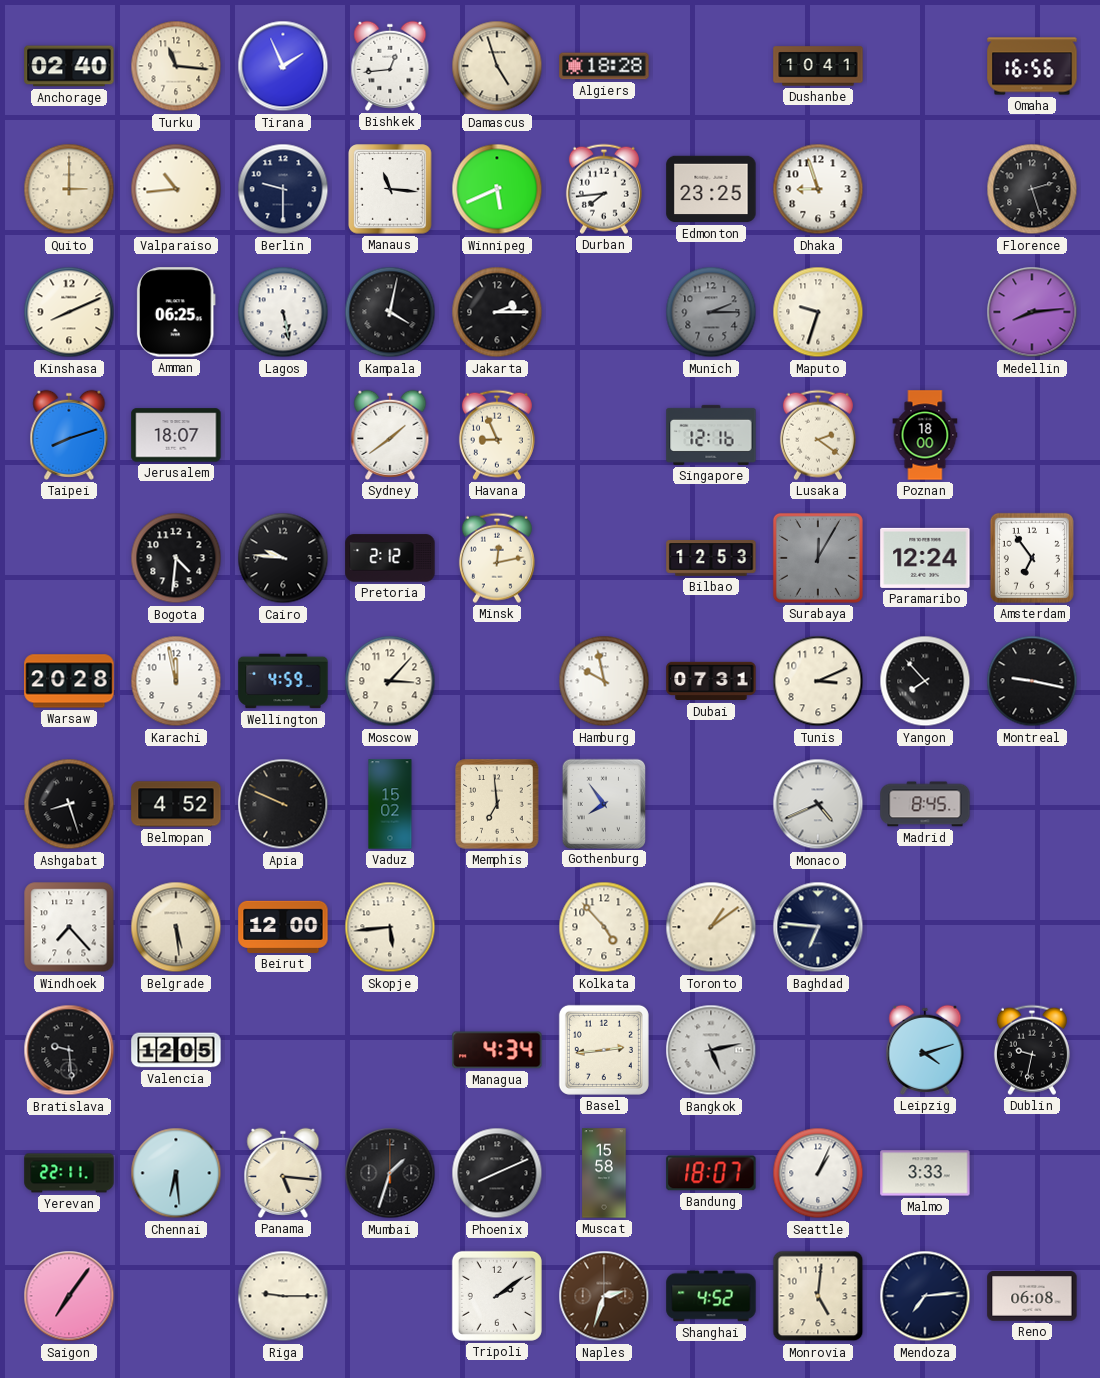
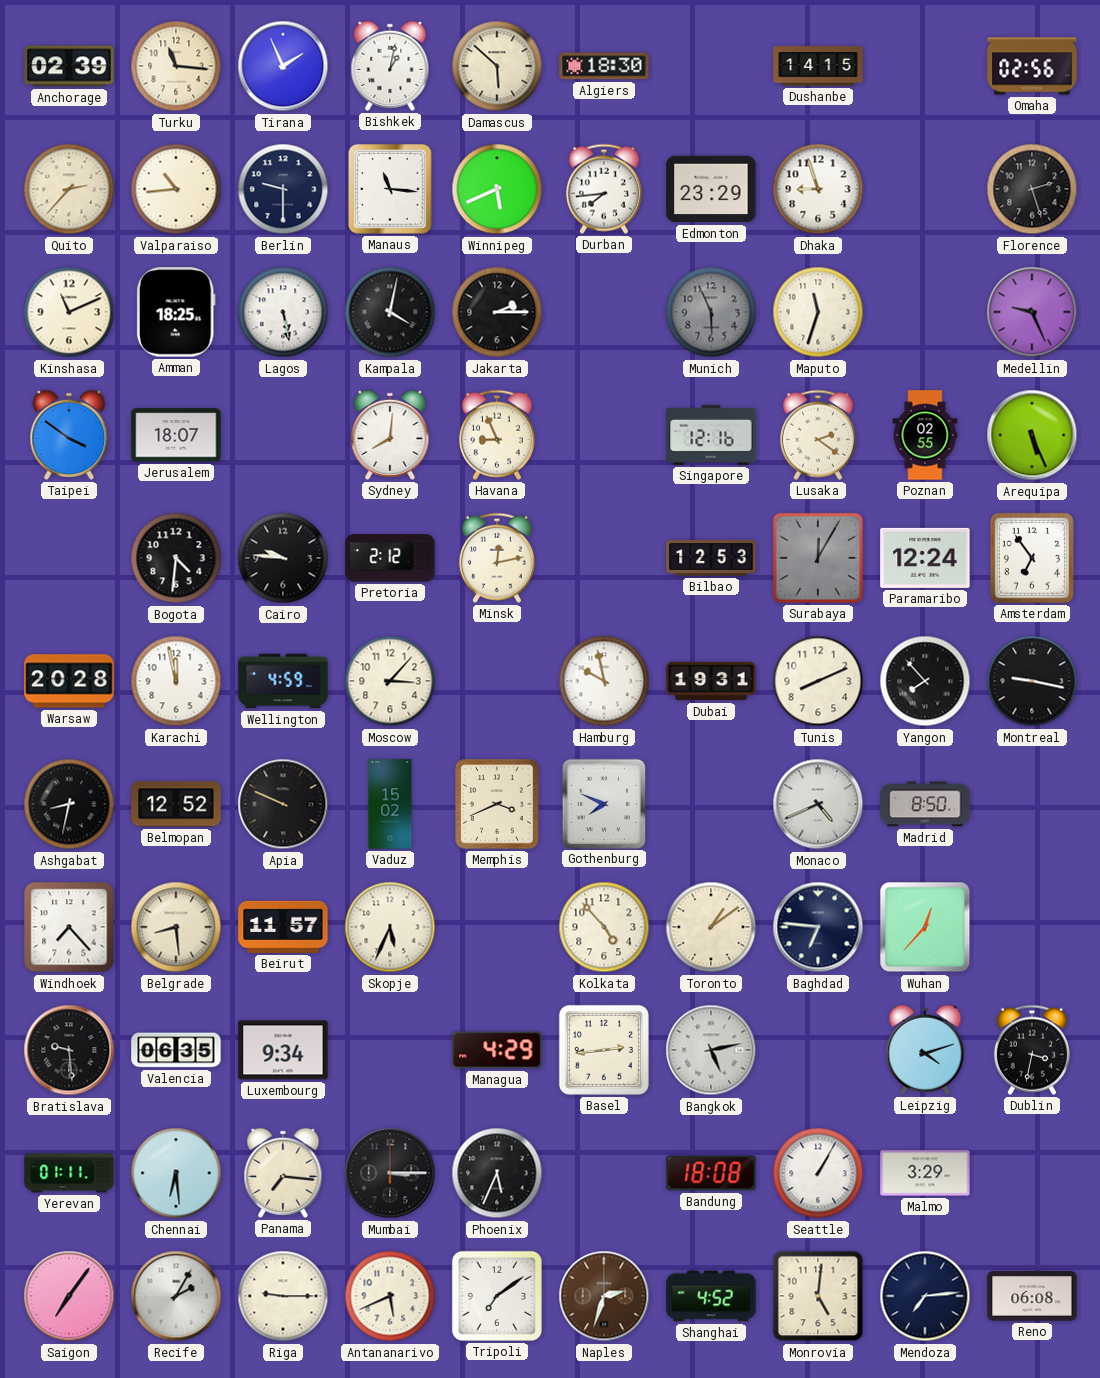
Anchorage: 02:40 -> 02:39 (69, 66)
Bishkek: 12:44 -> 1:02 (390, 66)
Damascus: 4:57 -> 5:52 (497, 66)
Algiers: 18:28 -> 18:30 (604, 66)
Dushanbe: 10:41 -> 14:15 (818, 66)
Omaha: 16:56 -> 02:56 (1032, 66)
Quito: 3:00 -> 2:37 (69, 189)
Edmonton: 23:25 -> 23:29 (711, 189)
Kinshasa: 8:11 -> 11:11 (69, 312)
Amman: 06:25 -> 18:25 (176, 312)
Munich: 2:15 -> 5:56 (711, 312)
Maputo: 9:33 -> 11:33 (818, 312)
Medellin: 8:14 -> 9:26 (1032, 312)
Taipei: 8:12 -> 3:51 (69, 435)
Sydney: 1:39 -> 8:01 (390, 435)
Poznan: 18:00 -> 02:55 (925, 435)
Arequipa: none -> 5:26 (1032, 435)
Dubai: 07:31 -> 19:31 (711, 681)
Tunis: 3:11 -> 8:11 (818, 681)
Ashgabat: 8:27 -> 8:32 (69, 804)
Belmopan: 4:52 -> 12:52 (176, 804)
Memphis: 6:59 -> 3:41 (497, 804)
Gothenburg: 7:54 -> 7:49 (603, 803)
Madrid: 8:45 -> 8:50 (925, 804)
Belgrade: 5:29 -> 8:29 (176, 927)
Beirut: 12:00 -> 11:57 (283, 927)
Skopje: 5:44 -> 5:34 (390, 927)
Wuhan: none -> 12:37 (925, 927)
Valencia: 12:05 -> 06:35 (176, 1050)
Luxembourg: none -> 9:34 (283, 1050)
Managua: 4:34 -> 4:29 (497, 1050)
Dublin: 9:32 -> 3:32 (1032, 1050)
Yerevan: 22:11 -> 01:11 (69, 1173)
Panama: 5:16 -> 7:16 (283, 1173)
Mumbai: 1:33 -> 3:15 (390, 1173)
Phoenix: 8:11 -> 5:34 (497, 1173)
Muscat: 15:58 -> none (604, 1173)
Bandung: 18:07 -> 18:08 (711, 1173)
Seattle: 1:04 -> 1:05 (818, 1173)
Malmo: 3:33 -> 3:29 (925, 1173)
Recife: none -> 2:05 (176, 1296)
Antananarivo: none -> 5:41 (390, 1296)
Tripoli: 2:09 -> 7:09 (497, 1296)
